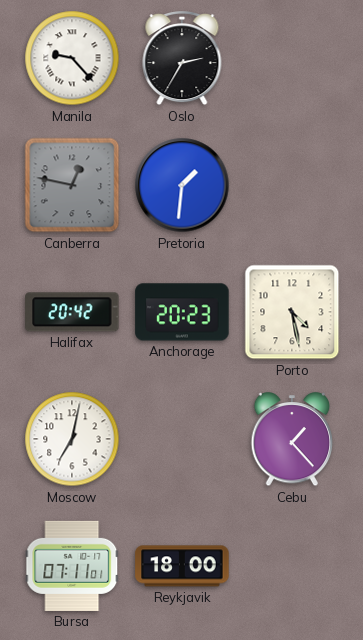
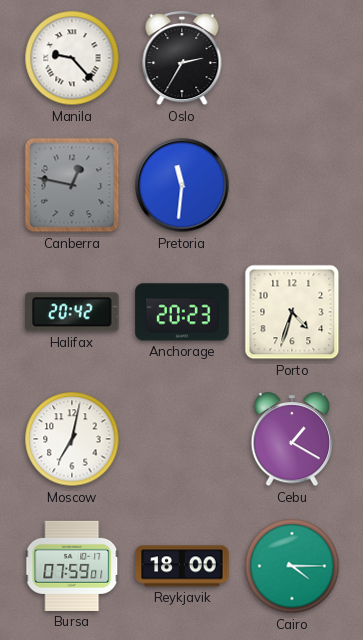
Pretoria: 1:31 -> 11:31 (182, 185)
Porto: 4:28 -> 4:33 (292, 312)
Cebu: 1:23 -> 1:20 (292, 440)
Bursa: 07:11 -> 07:59 (72, 566)
Cairo: none -> 4:15 (292, 566)
